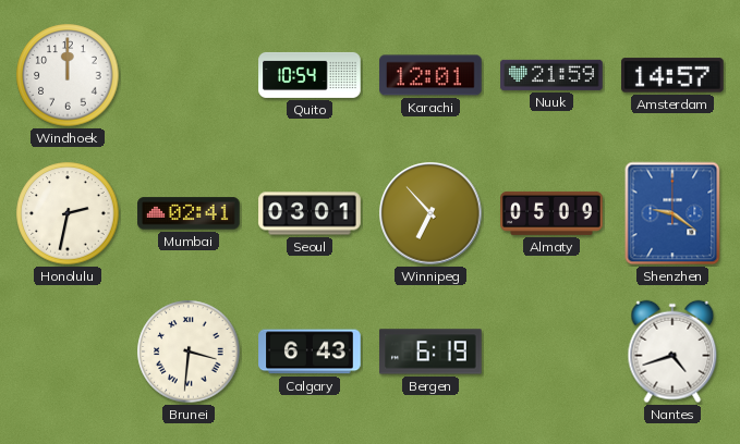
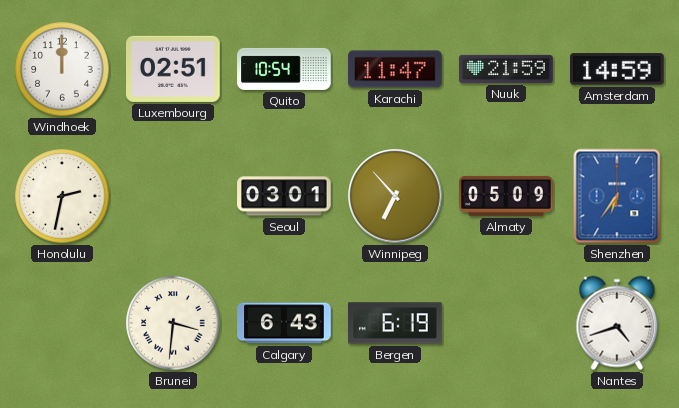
Luxembourg: none -> 02:51 (173, 69)
Karachi: 12:01 -> 11:47 (395, 69)
Amsterdam: 14:57 -> 14:59 (617, 69)
Mumbai: 02:41 -> none (189, 213)
Shenzhen: 9:21 -> 6:36 (617, 196)
